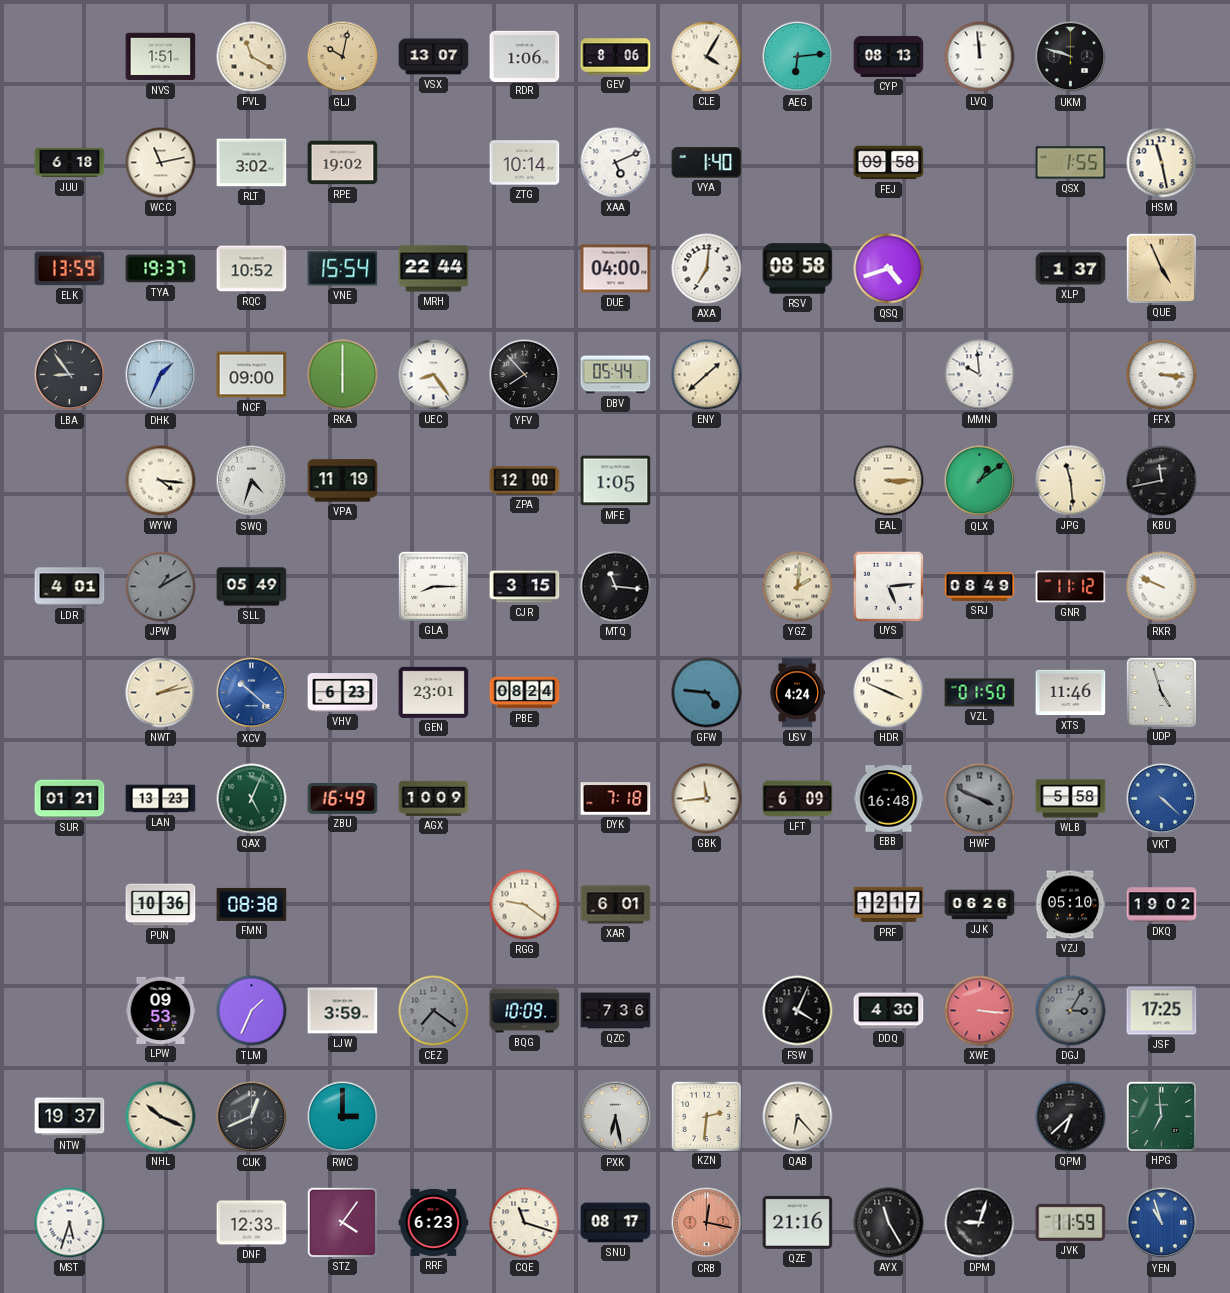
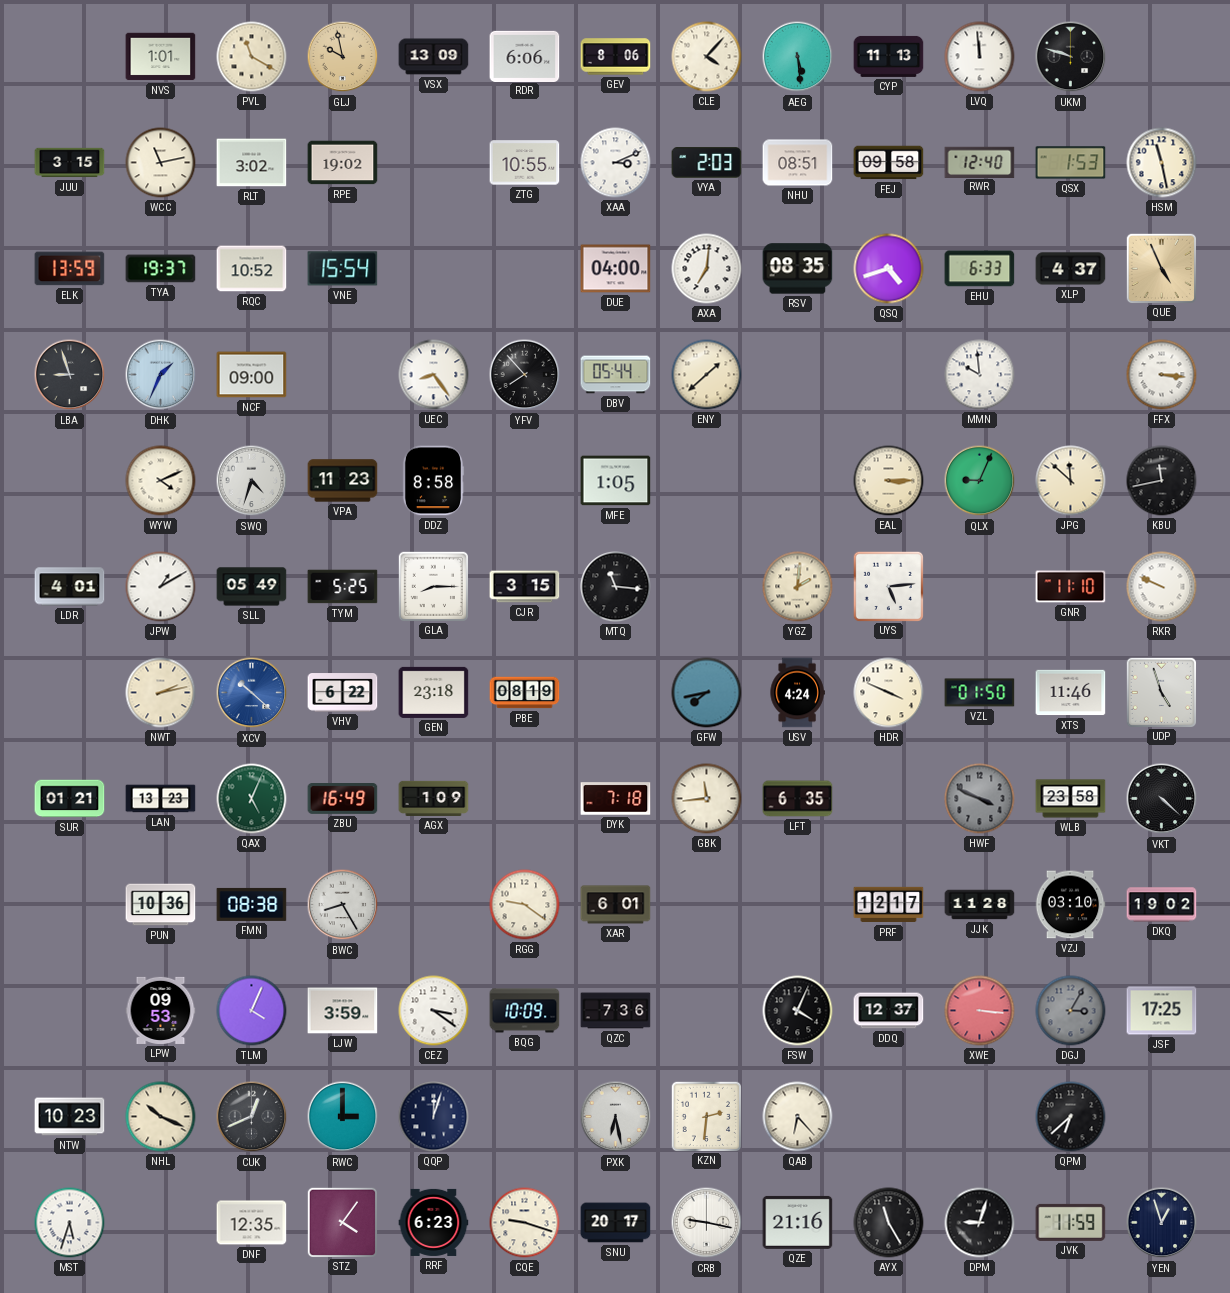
NVS: 1:51 -> 1:01 (161, 57)
GLJ: 10:02 -> 9:58 (343, 57)
VSX: 13:07 -> 13:09 (434, 57)
RDR: 1:06 -> 6:06 (525, 56)
CLE: 4:05 -> 4:07 (707, 57)
AEG: 6:14 -> 5:29 (798, 57)
CYP: 08:13 -> 11:13 (889, 56)
JUU: 6:18 -> 3:15 (70, 163)
ZTG: 10:14 -> 10:55 (525, 163)
XAA: 5:11 -> 3:11 (616, 163)
VYA: 1:40 -> 2:03 (707, 163)
NHU: none -> 08:51 (798, 163)
RWR: none -> 12:40 (980, 162)
QSX: 1:55 -> 1:53 (1071, 163)
MRH: 22:44 -> none (434, 269)
RSV: 08:58 -> 08:35 (798, 269)
EHU: none -> 6:33 (980, 269)
XLP: 1:37 -> 4:37 (1071, 269)
LBA: 8:54 -> 8:57 (70, 375)
RKA: 6:00 -> none (343, 375)
WYW: 4:16 -> 4:11 (161, 481)
VPA: 11:19 -> 11:23 (343, 481)
DDZ: none -> 8:58 (433, 481)
ZPA: 12:00 -> none (525, 481)
QLX: 1:09 -> 9:04 (980, 481)
JPG: 11:29 -> 11:52 (1071, 481)
JPW dial: grey -> white (161, 587)
TYM: none -> 5:25 (343, 587)
SRJ: 08:49 -> none (980, 587)
GNR: 11:12 -> 11:10 (1071, 587)
VHV: 6:23 -> 6:22 (343, 693)
GEN: 23:01 -> 23:18 (434, 692)
PBE: 08:24 -> 08:19 (525, 693)
GFW: 4:46 -> 7:43 (707, 693)
AGX: 10:09 -> 1:09 (434, 798)
LFT: 6:09 -> 6:35 (798, 799)
EBB: 16:48 -> none (889, 799)
WLB: 5:58 -> 23:58 (1071, 799)
VKT dial: blue -> black (1162, 799)
BWC: none -> 8:25 (343, 905)
JJK: 06:26 -> 11:28 (980, 905)
VZJ: 05:10 -> 03:10 (1070, 905)
TLM: 1:34 -> 4:04 (252, 1011)
CEZ: 7:21 -> 3:21 (434, 1011)
CEZ dial: grey -> white (434, 1011)
DDQ: 4:30 -> 12:37 (889, 1011)
NTW: 19:37 -> 10:23 (70, 1117)
QQP: none -> 12:03 (434, 1117)
HPG: 6:59 -> none (1161, 1116)
DNF: 12:33 -> 12:35 (252, 1223)
CQE: 11:18 -> 9:18 (525, 1223)
SNU: 08:17 -> 20:17 (616, 1223)
CRB: 12:17 -> 9:17 (707, 1223)
CRB dial: salmon -> white (707, 1223)
YEN: 10:57 -> 12:57 (1162, 1223)
YEN dial: blue -> navy (1162, 1223)
